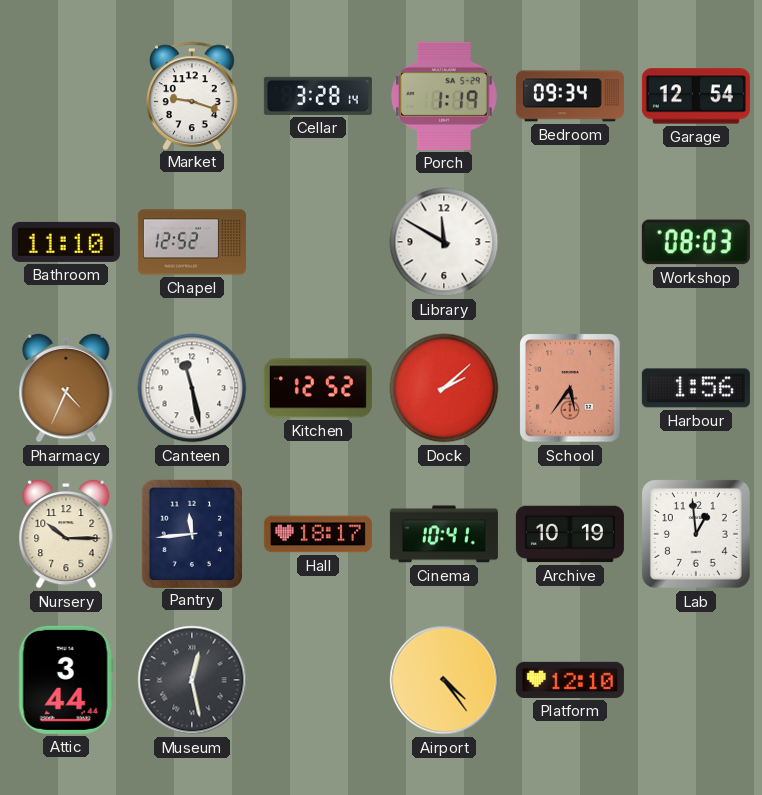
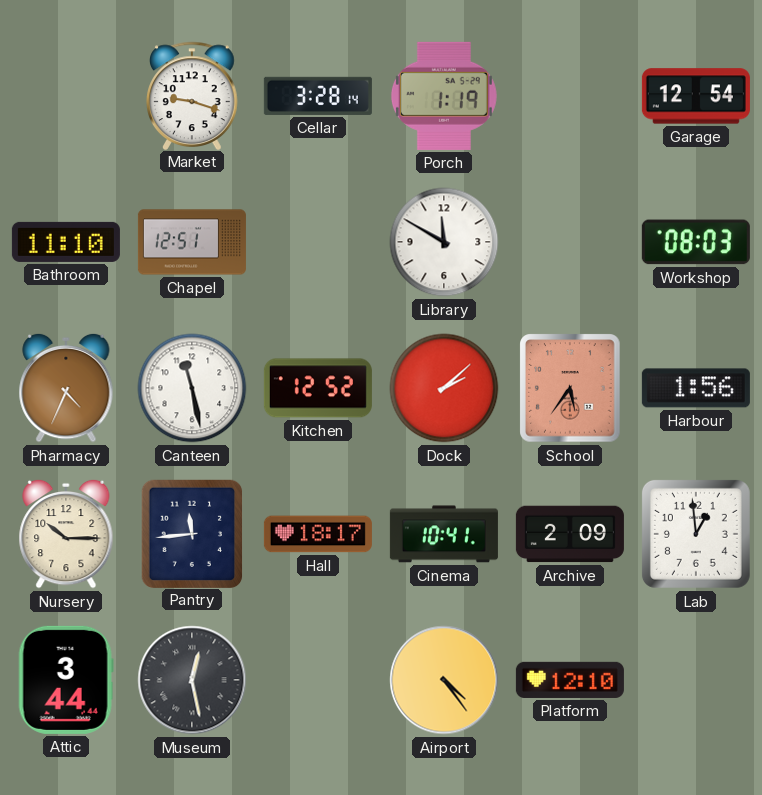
Bedroom: 09:34 -> none (570, 96)
Chapel: 12:52 -> 12:51 (192, 242)
Archive: 10:19 -> 2:09 (570, 534)
